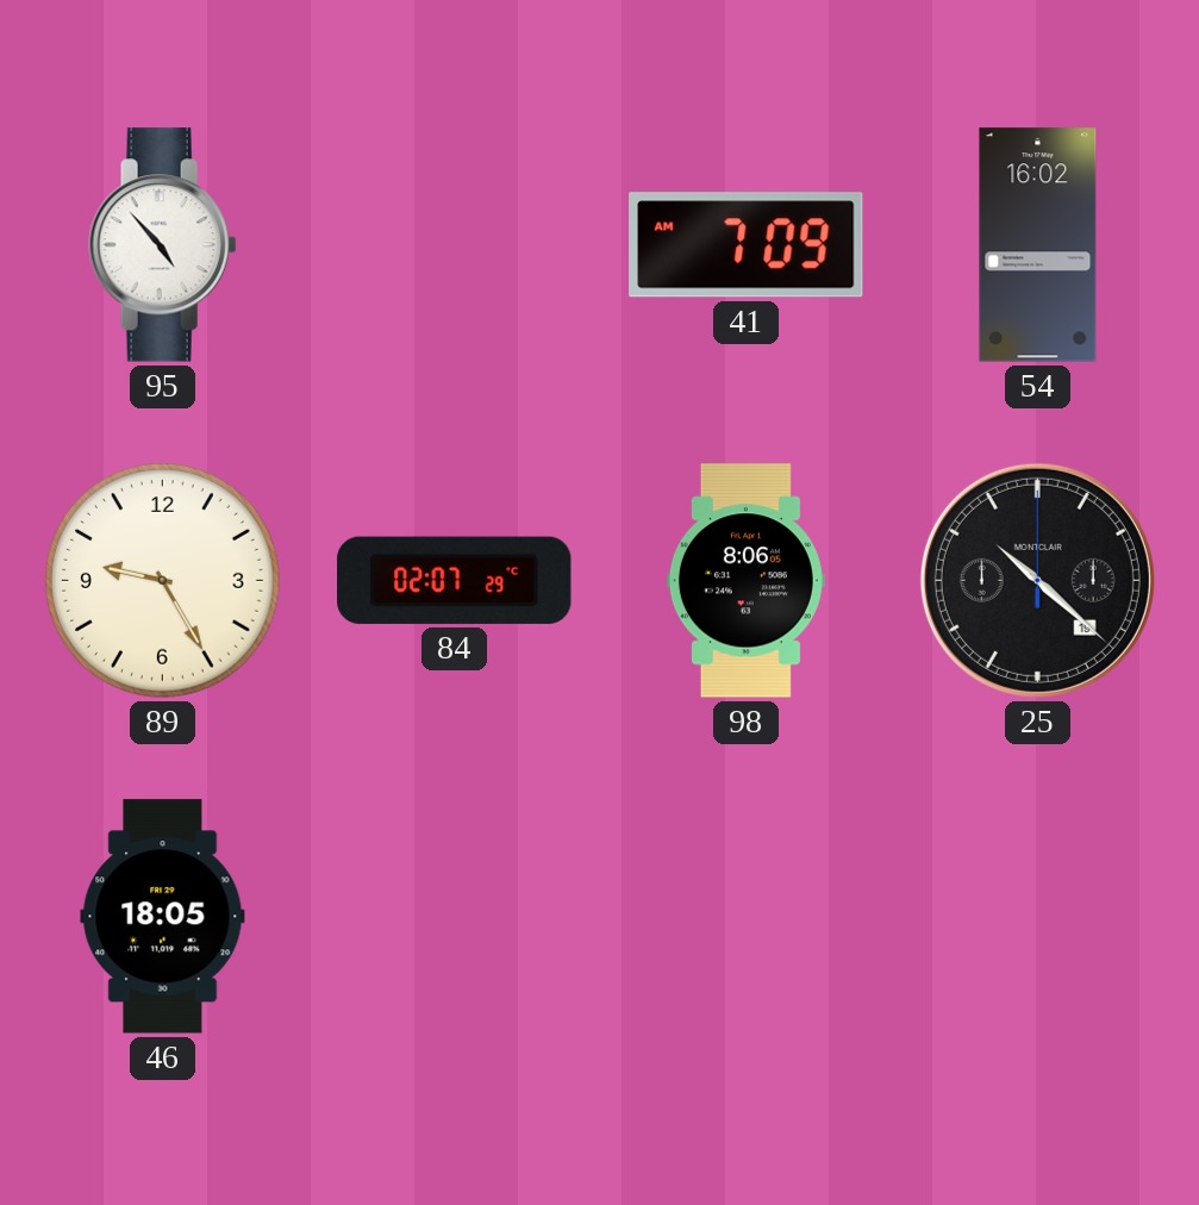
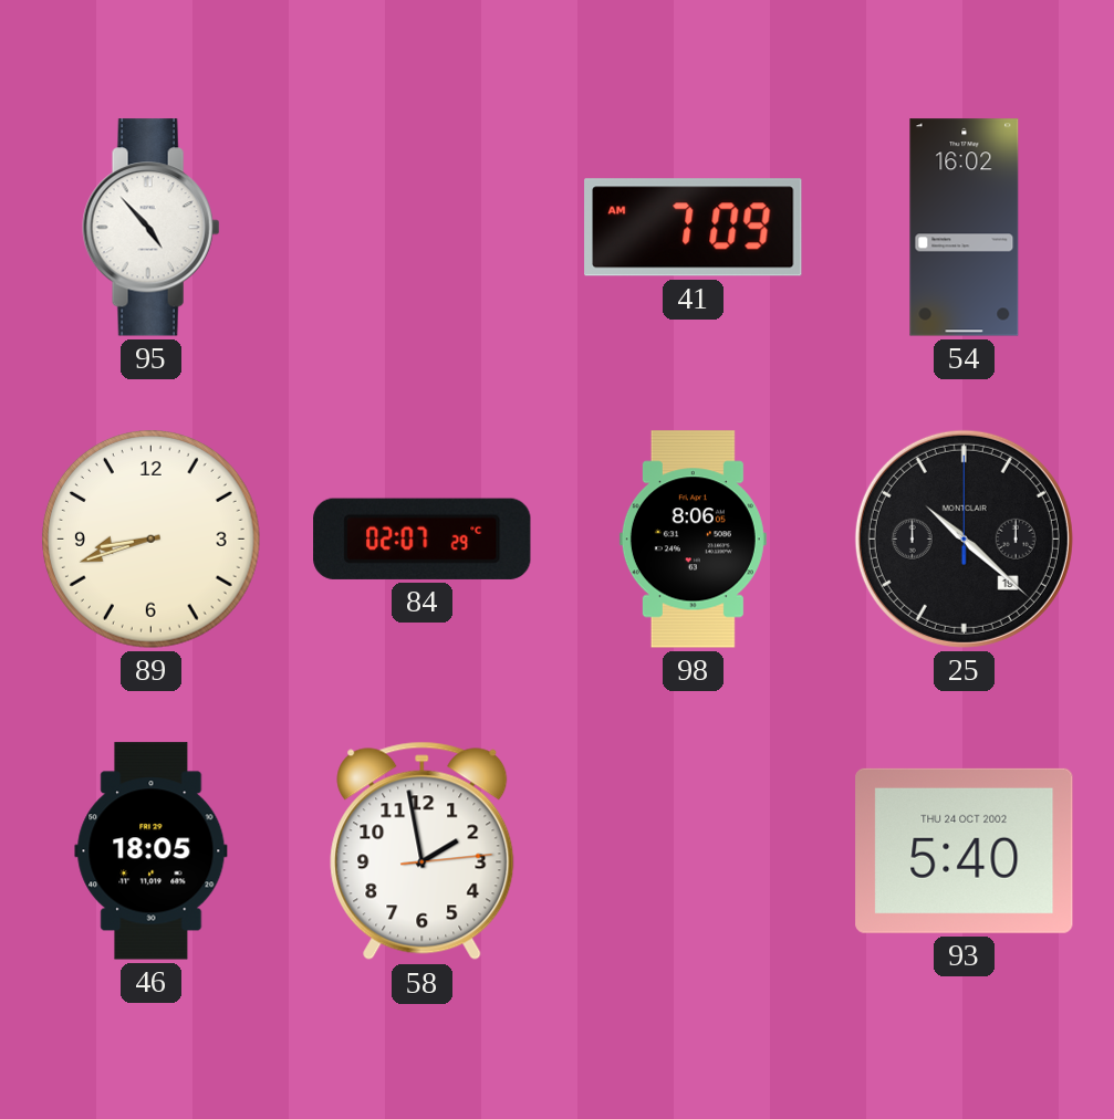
89: 9:25 -> 8:42 (152, 540)
58: none -> 1:58 (423, 851)
93: none -> 5:40 (965, 850)
